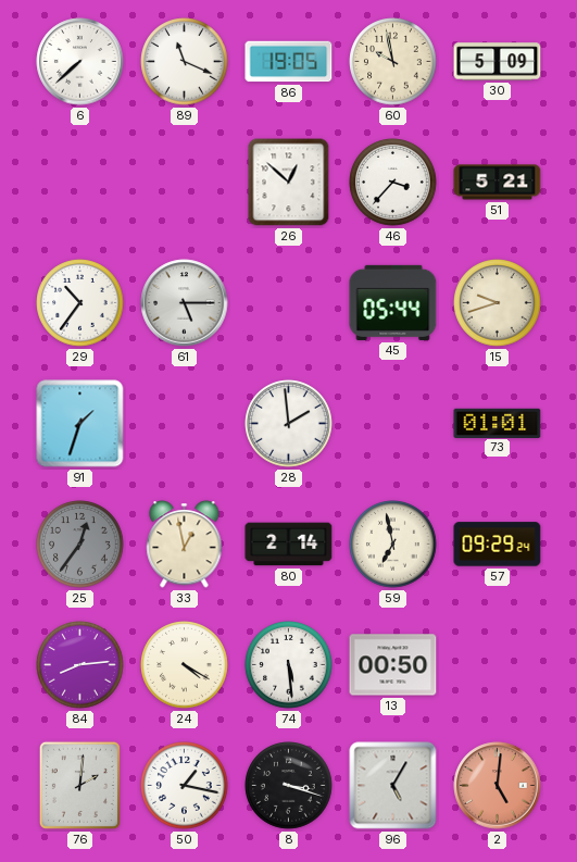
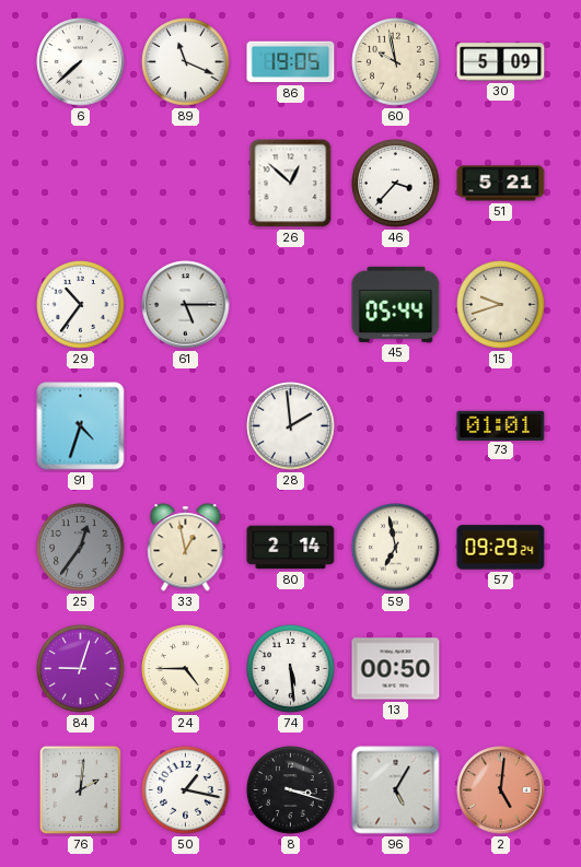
91: 1:33 -> 4:33 (81, 426)
84: 8:14 -> 9:03 (81, 669)
24: 4:20 -> 4:45 (186, 669)
